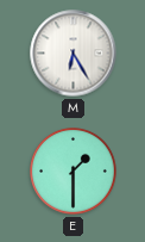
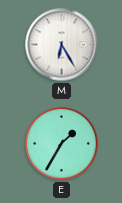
E: 1:30 -> 1:35 (62, 144)
